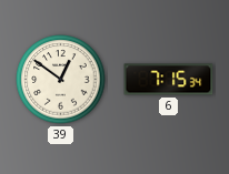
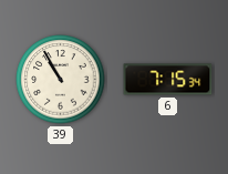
39: 12:51 -> 10:55 (61, 80)
